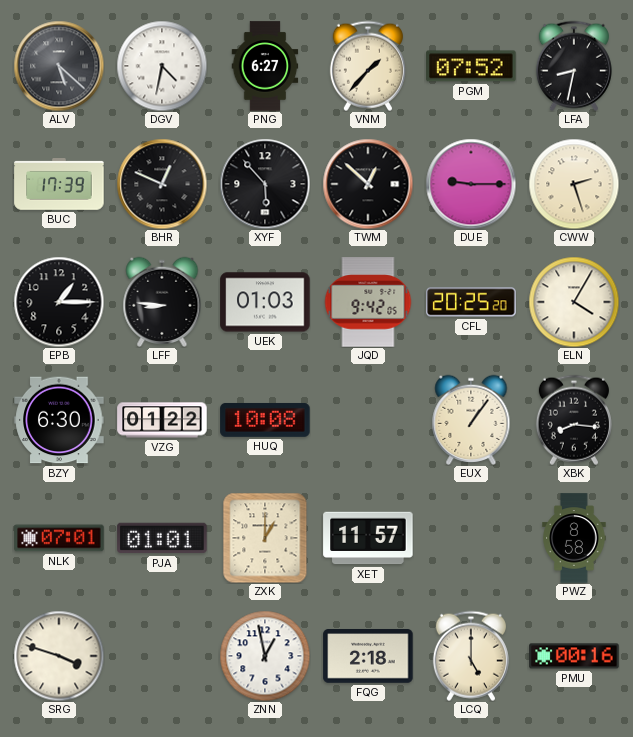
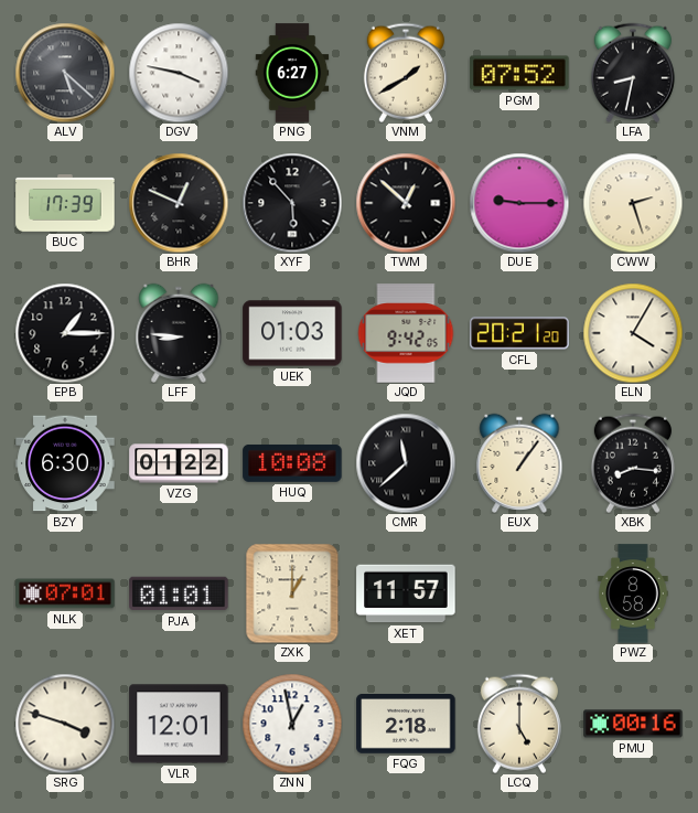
DGV: 4:32 -> 3:47 (179, 73)
VNM: 1:37 -> 1:40 (406, 73)
CFL: 20:25 -> 20:21 (519, 333)
CMR: none -> 11:38 (406, 463)
VLR: none -> 12:01 (179, 724)
